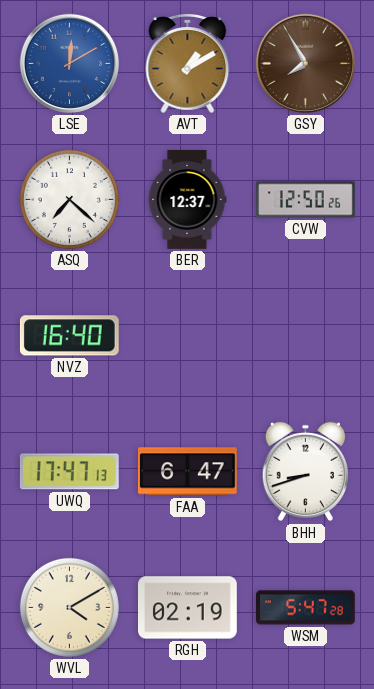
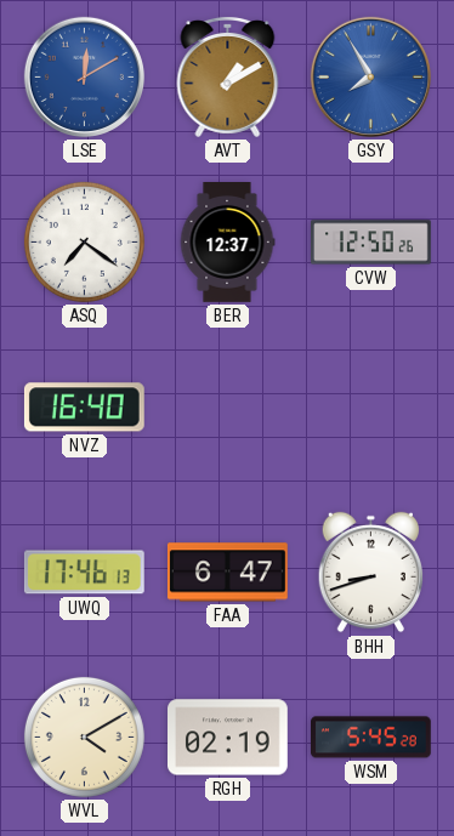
GSY dial: brown -> blue (370, 76)
ASQ: 7:22 -> 7:21 (84, 241)
UWQ: 17:47 -> 17:46 (84, 573)
WSM: 5:47 -> 5:45 (371, 738)
